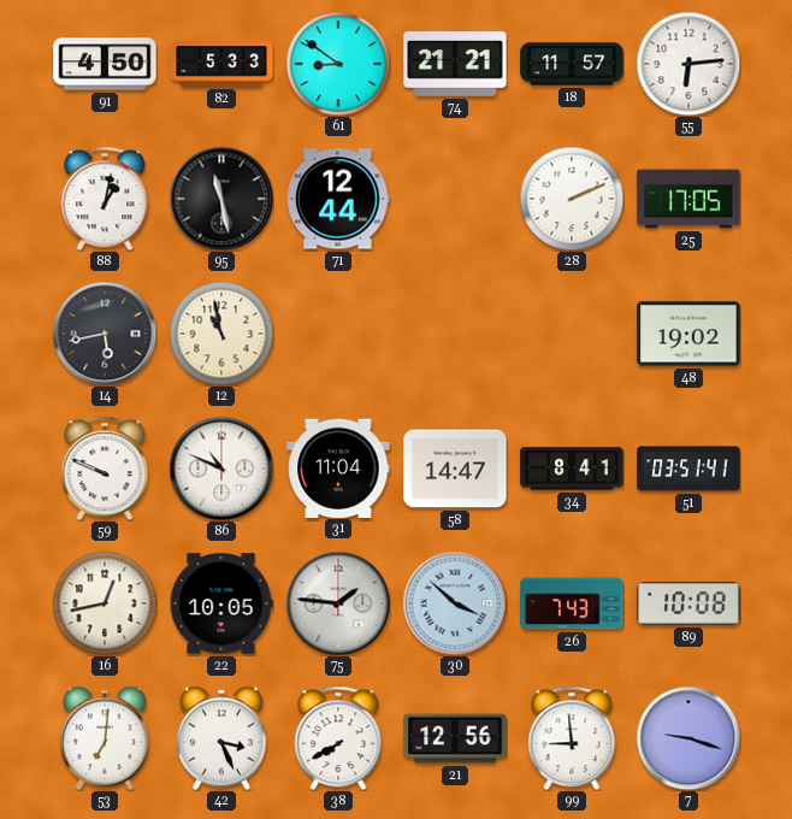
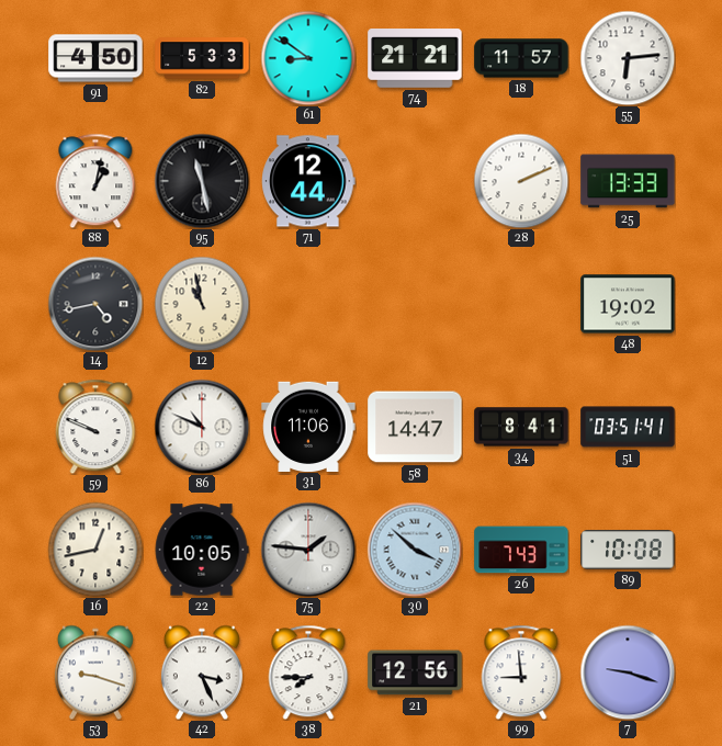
25: 17:05 -> 13:33 (628, 181)
14: 5:43 -> 4:43 (95, 304)
31: 11:04 -> 11:06 (308, 426)
53: 7:01 -> 9:18 (95, 672)
38: 7:40 -> 7:45 (308, 672)
